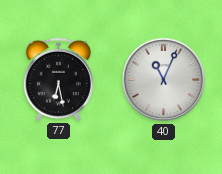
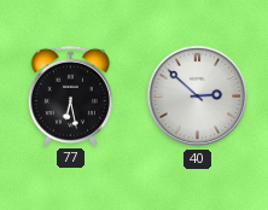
40: 11:04 -> 2:52 (198, 97)
